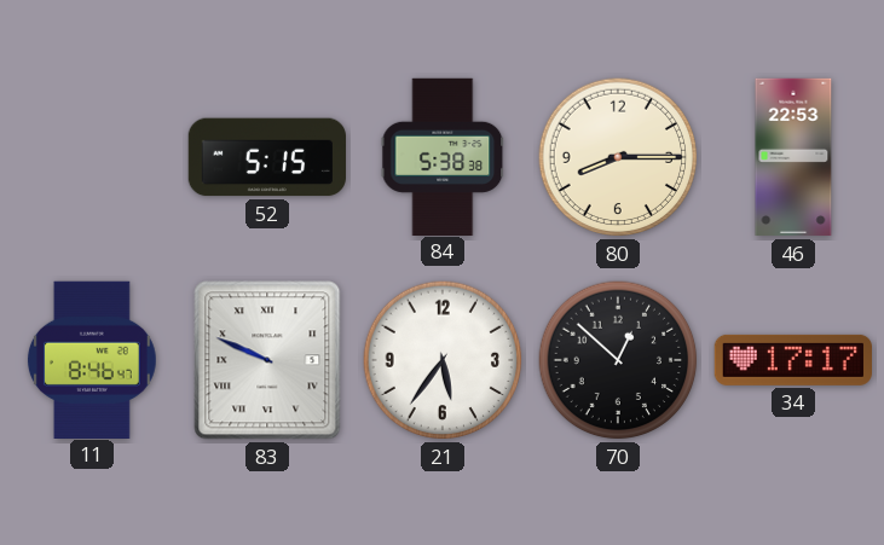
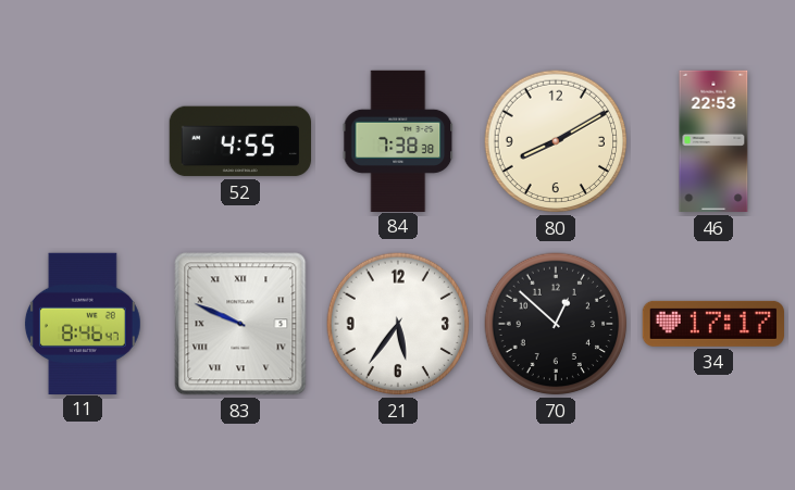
52: 5:15 -> 4:55 (239, 141)
84: 5:38 -> 7:38 (398, 140)
80: 8:15 -> 8:10 (556, 141)
